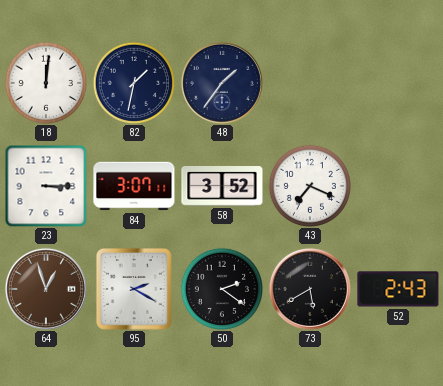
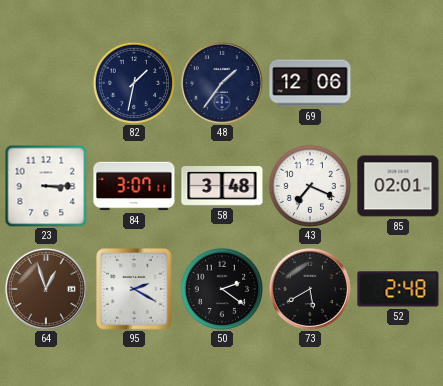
18: 12:01 -> none (45, 82)
69: none -> 12:06 (310, 83)
58: 3:52 -> 3:48 (222, 186)
85: none -> 02:01 (398, 186)
52: 2:43 -> 2:48 (398, 289)
